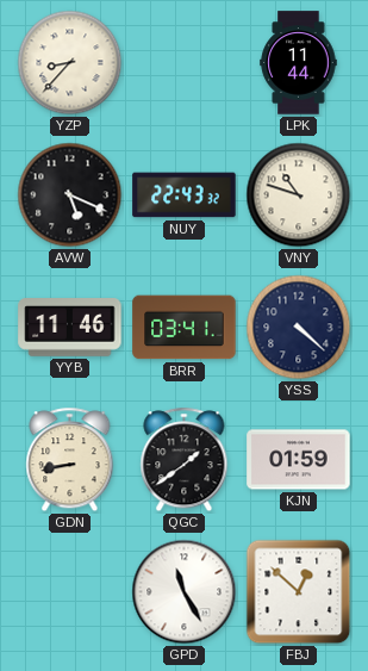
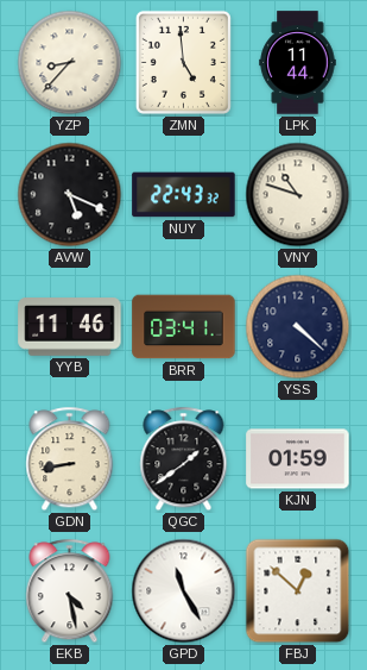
ZMN: none -> 4:59 (183, 62)
EKB: none -> 4:28 (70, 591)
